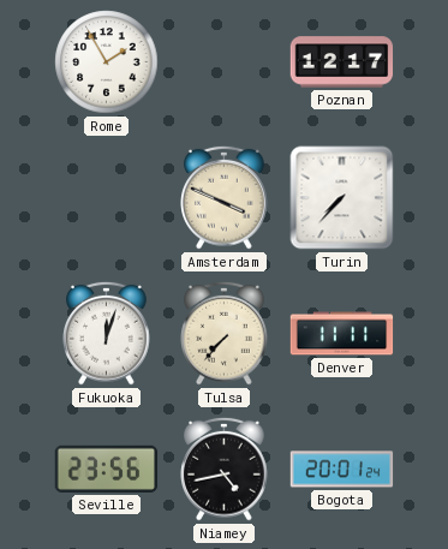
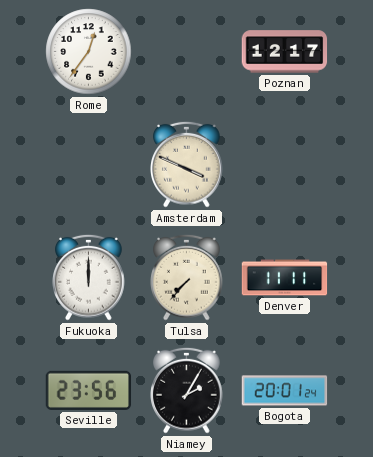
Rome: 1:55 -> 12:36 (89, 52)
Turin: 7:37 -> none (342, 198)
Fukuoka: 12:03 -> 12:00 (89, 277)
Niamey: 4:43 -> 2:05 (187, 390)
